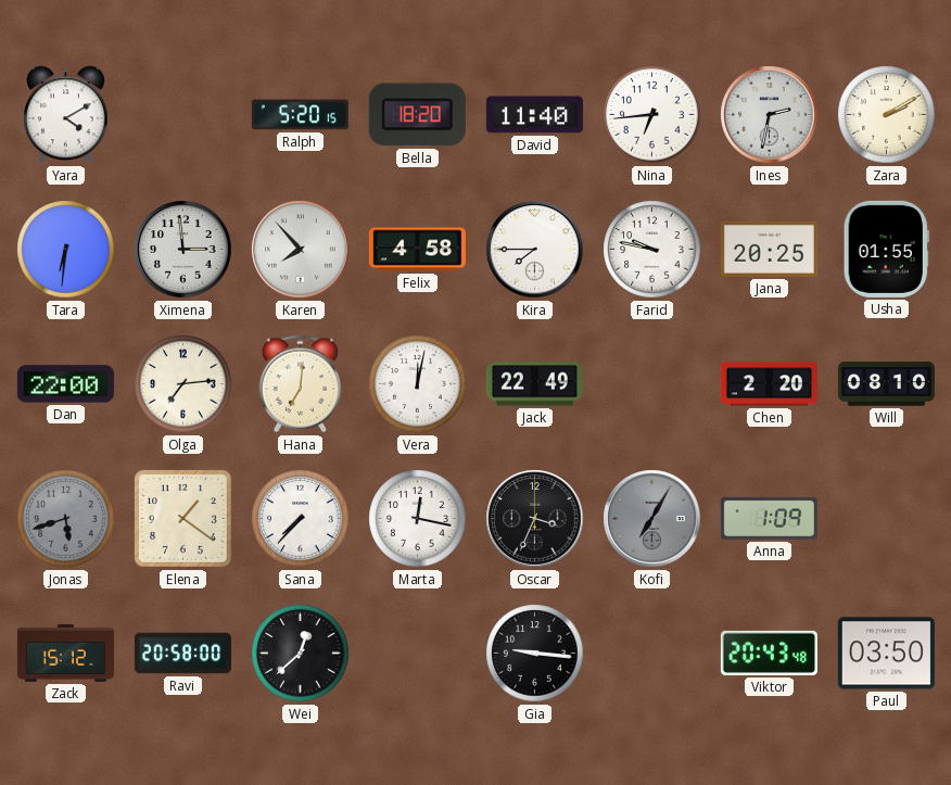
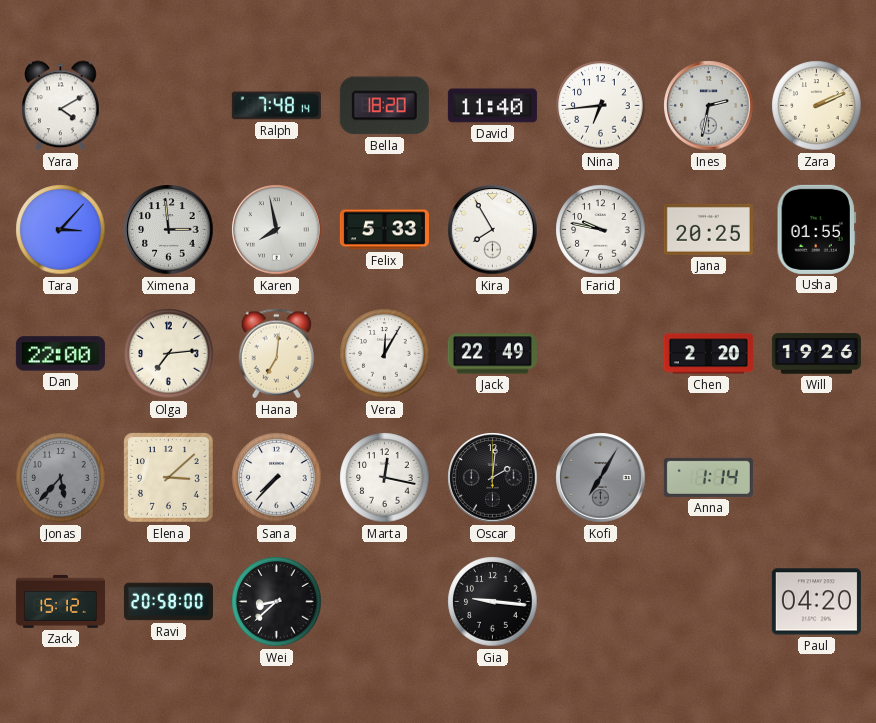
Ralph: 5:20 -> 7:48 (276, 106)
Zara: 2:10 -> 2:11 (817, 106)
Tara: 6:31 -> 3:07 (61, 230)
Karen: 7:53 -> 7:58 (277, 230)
Felix: 4:58 -> 5:33 (384, 230)
Kira: 7:45 -> 7:55 (493, 230)
Vera: 12:02 -> 12:05 (385, 354)
Will: 08:10 -> 19:26 (816, 354)
Jonas: 5:42 -> 5:37 (61, 478)
Elena: 1:21 -> 3:08 (168, 477)
Oscar: 3:34 -> 2:01 (493, 478)
Anna: 1:09 -> 1:14 (708, 477)
Wei: 12:38 -> 8:38 (277, 602)
Viktor: 20:43 -> none (769, 653)
Paul: 03:50 -> 04:20 (816, 602)
